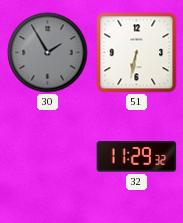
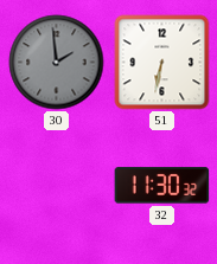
30: 1:55 -> 1:59 (57, 63)
32: 11:29 -> 11:30 (162, 186)
